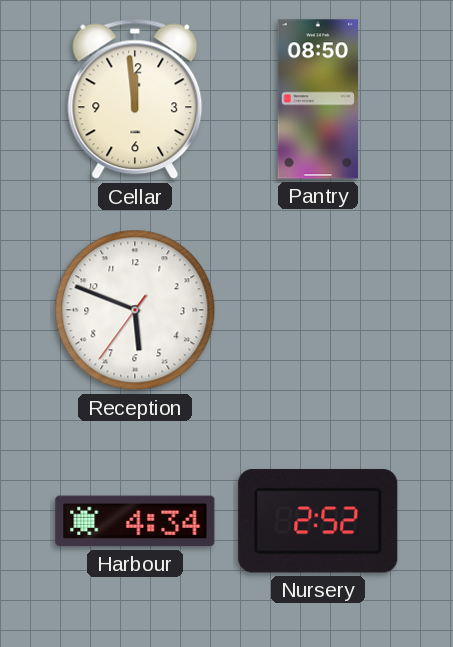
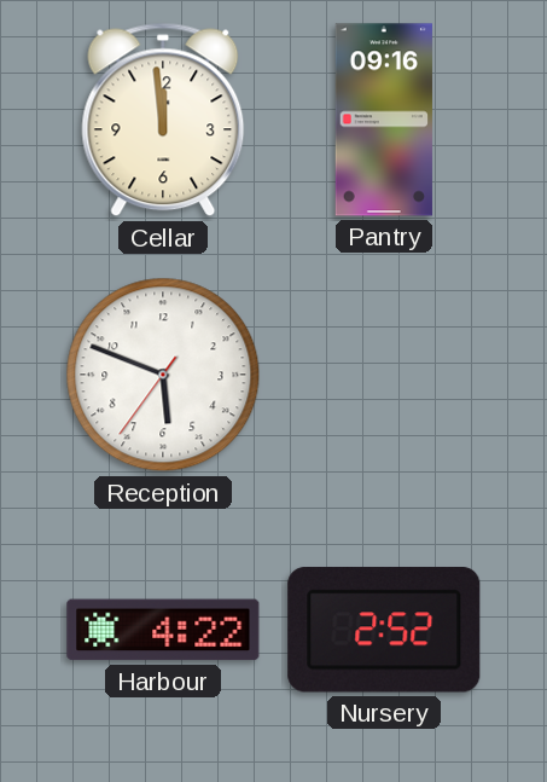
Pantry: 08:50 -> 09:16 (384, 120)
Harbour: 4:34 -> 4:22 (163, 630)
